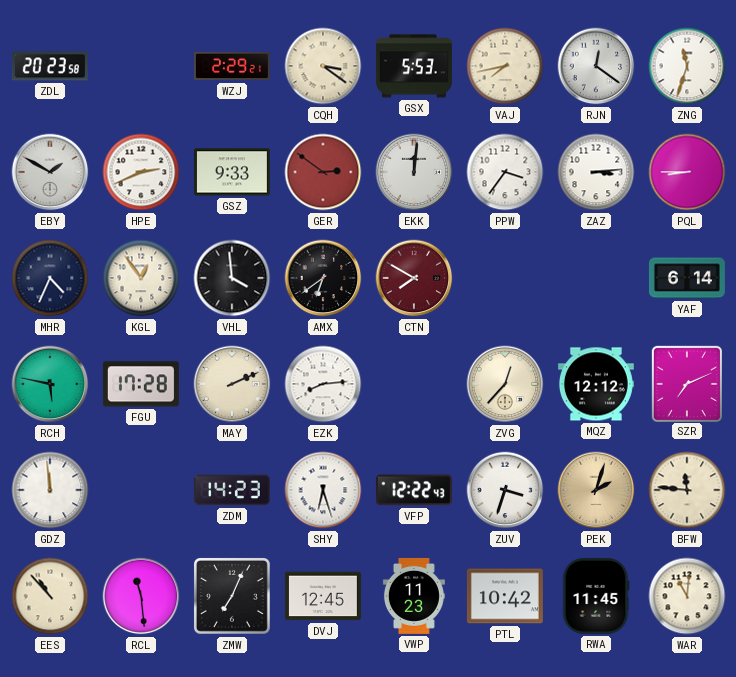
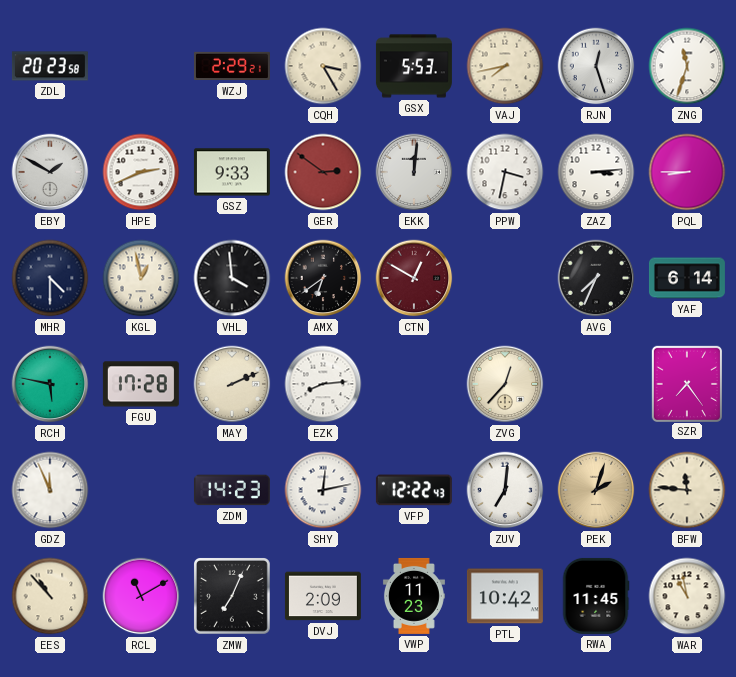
CQH: 3:21 -> 3:25 (323, 66)
RJN: 12:21 -> 12:27 (596, 66)
PPW: 3:36 -> 3:32 (505, 172)
MHR: 4:34 -> 4:30 (50, 278)
KGL: 12:54 -> 12:58 (141, 278)
CTN: 7:50 -> 12:50 (414, 278)
AVG: none -> 7:34 (596, 278)
MQZ: 12:12 -> none (596, 384)
SZR: 7:11 -> 7:24 (686, 383)
GDZ: 11:59 -> 11:56 (50, 490)
SHY: 6:27 -> 12:13 (323, 490)
ZUV: 3:33 -> 7:01 (505, 490)
RCL: 11:29 -> 11:10 (141, 596)
DVJ: 12:45 -> 2:09 (323, 596)
WAR: 11:01 -> 10:58 (687, 596)
